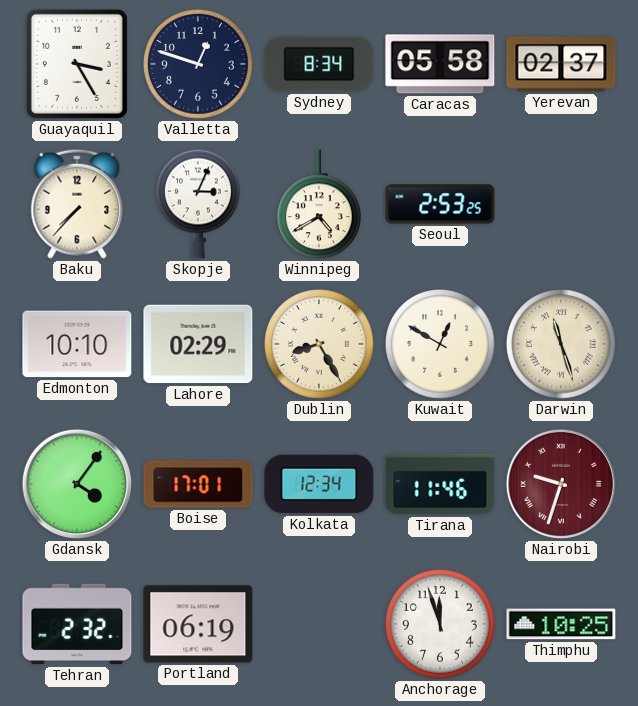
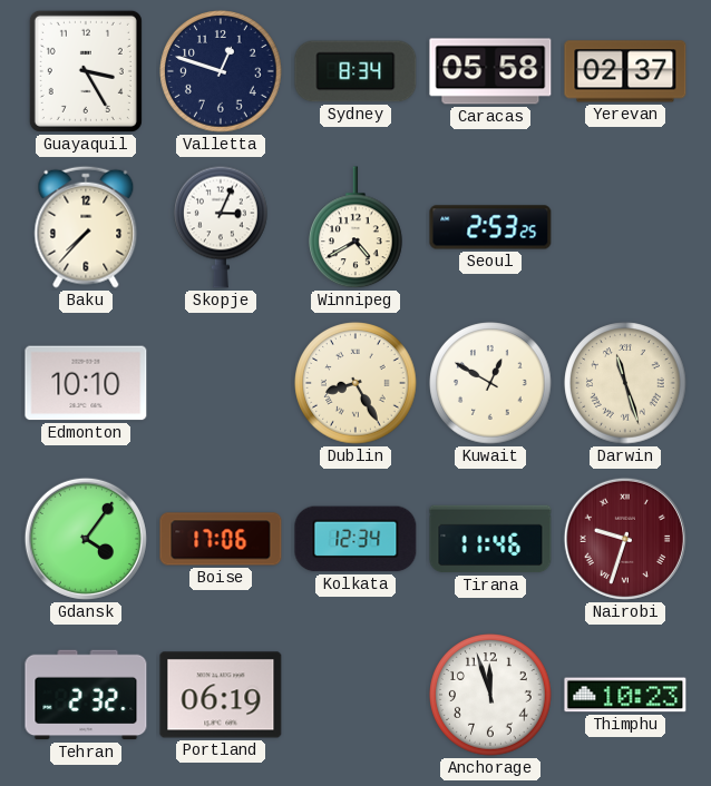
Lahore: 02:29 -> none (198, 344)
Boise: 17:01 -> 17:06 (221, 539)
Thimphu: 10:25 -> 10:23 (625, 695)
